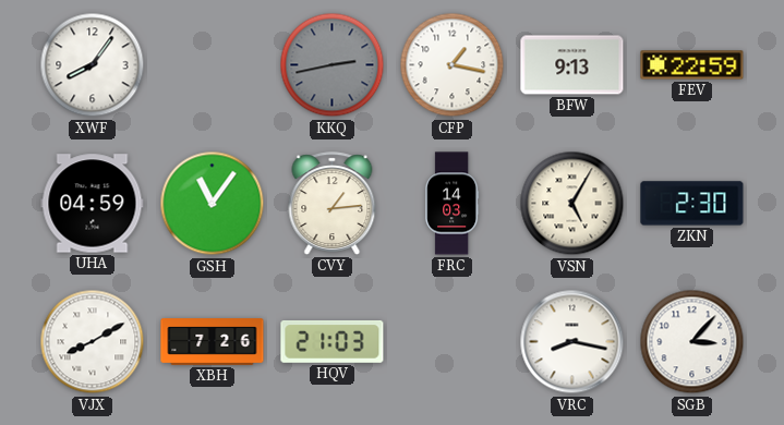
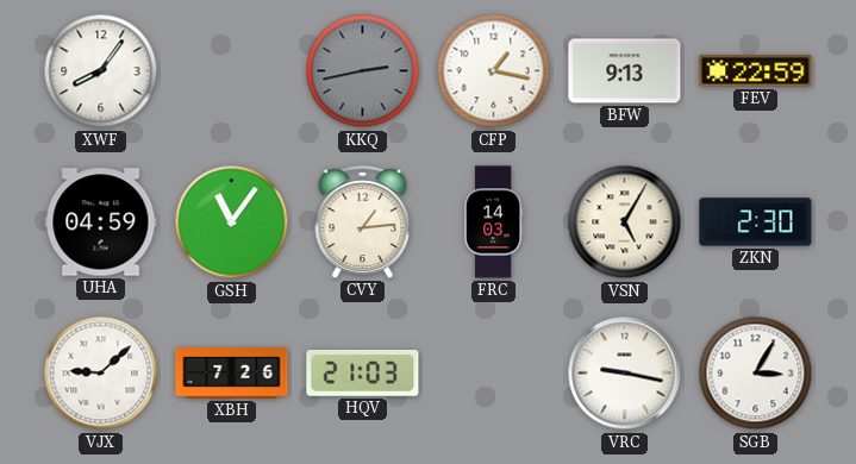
VJX: 8:10 -> 9:08 (101, 374)
VRC: 8:17 -> 9:17 (625, 374)
SGB: 3:07 -> 3:05 (756, 374)
